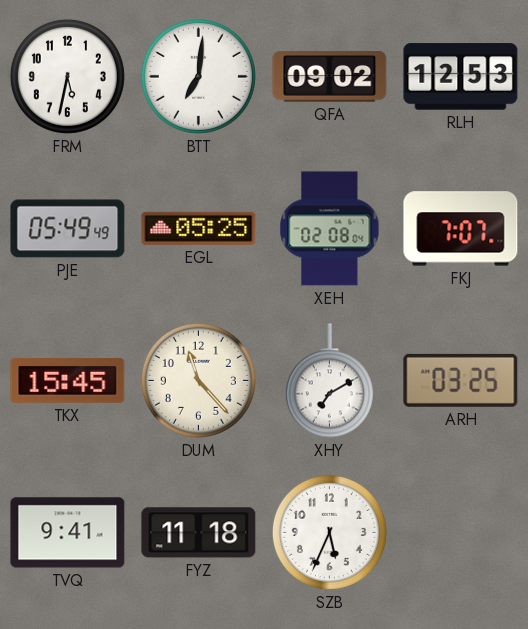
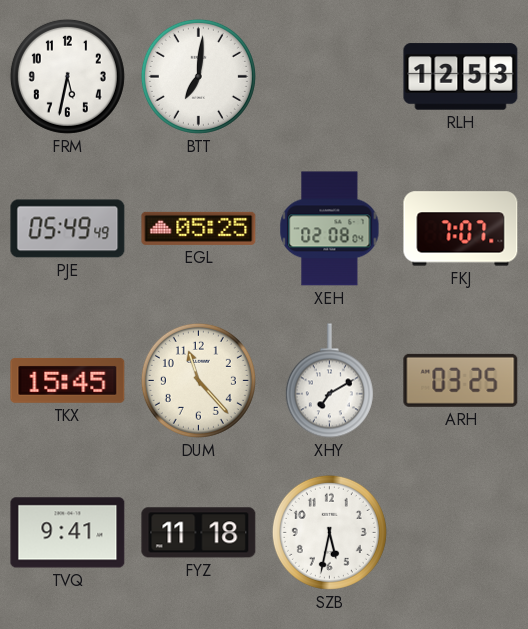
QFA: 09:02 -> none (330, 77)
SZB: 5:34 -> 5:32 (329, 532)
